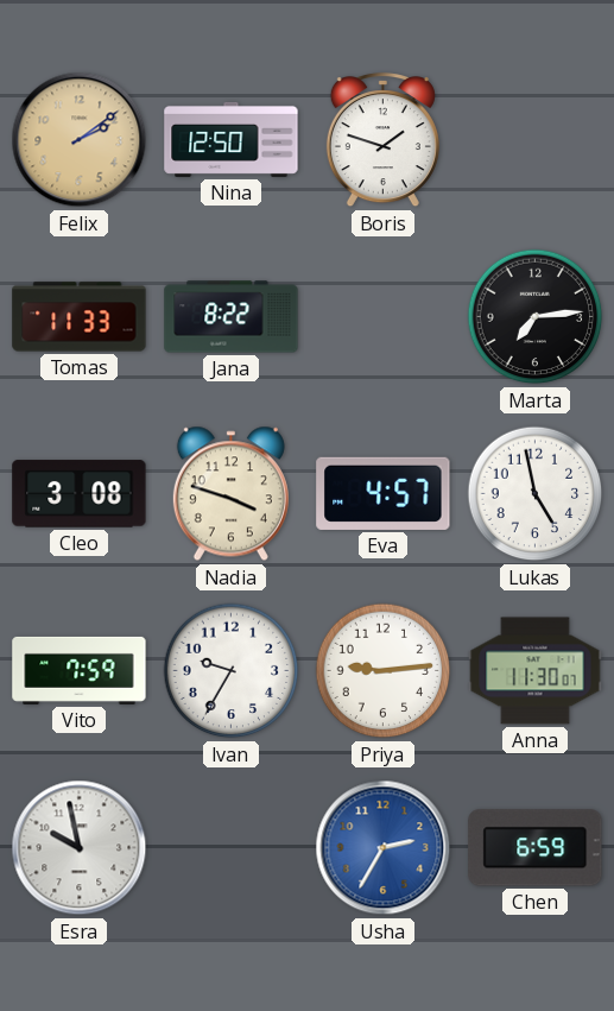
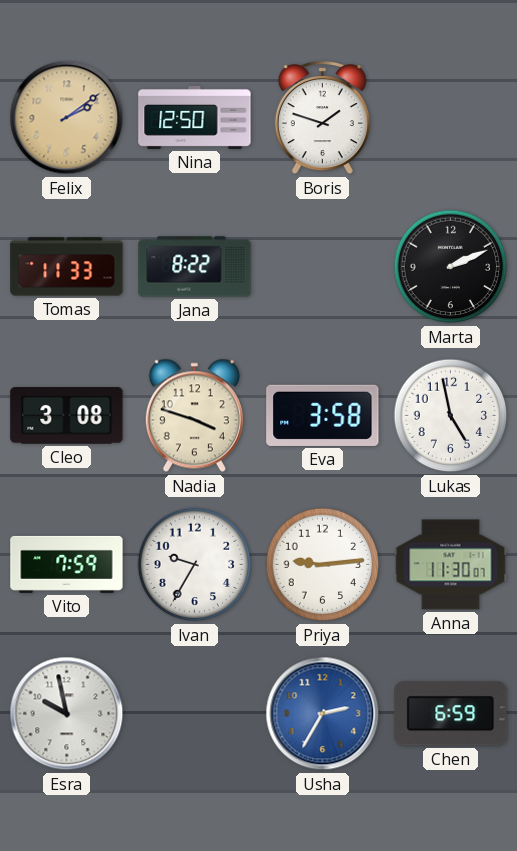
Marta: 7:14 -> 2:11 (451, 267)
Eva: 4:57 -> 3:58 (323, 415)
